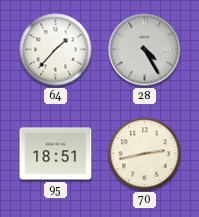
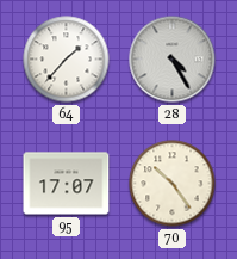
95: 18:51 -> 17:07 (67, 184)
70: 2:43 -> 10:24 (173, 184)
